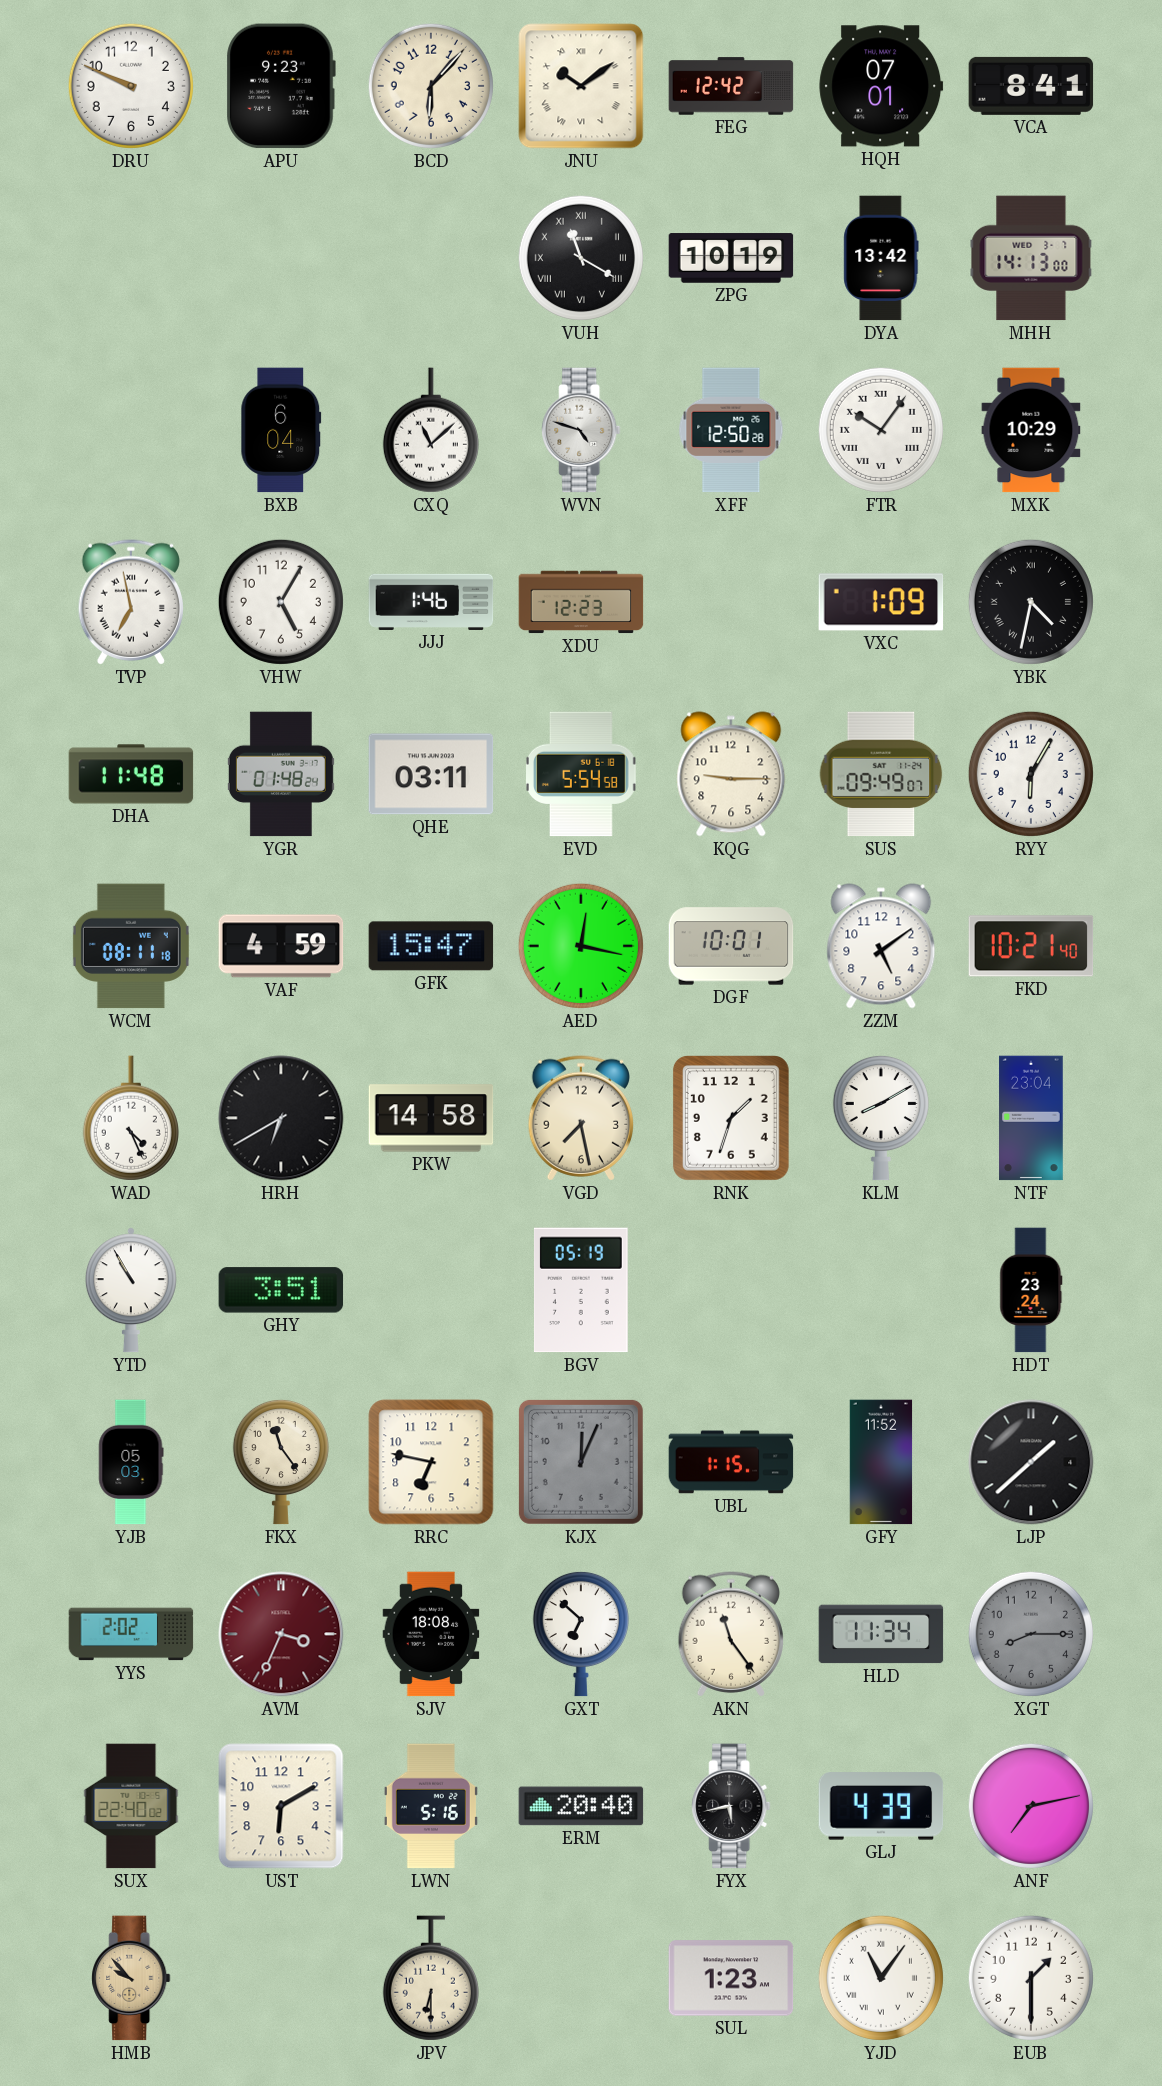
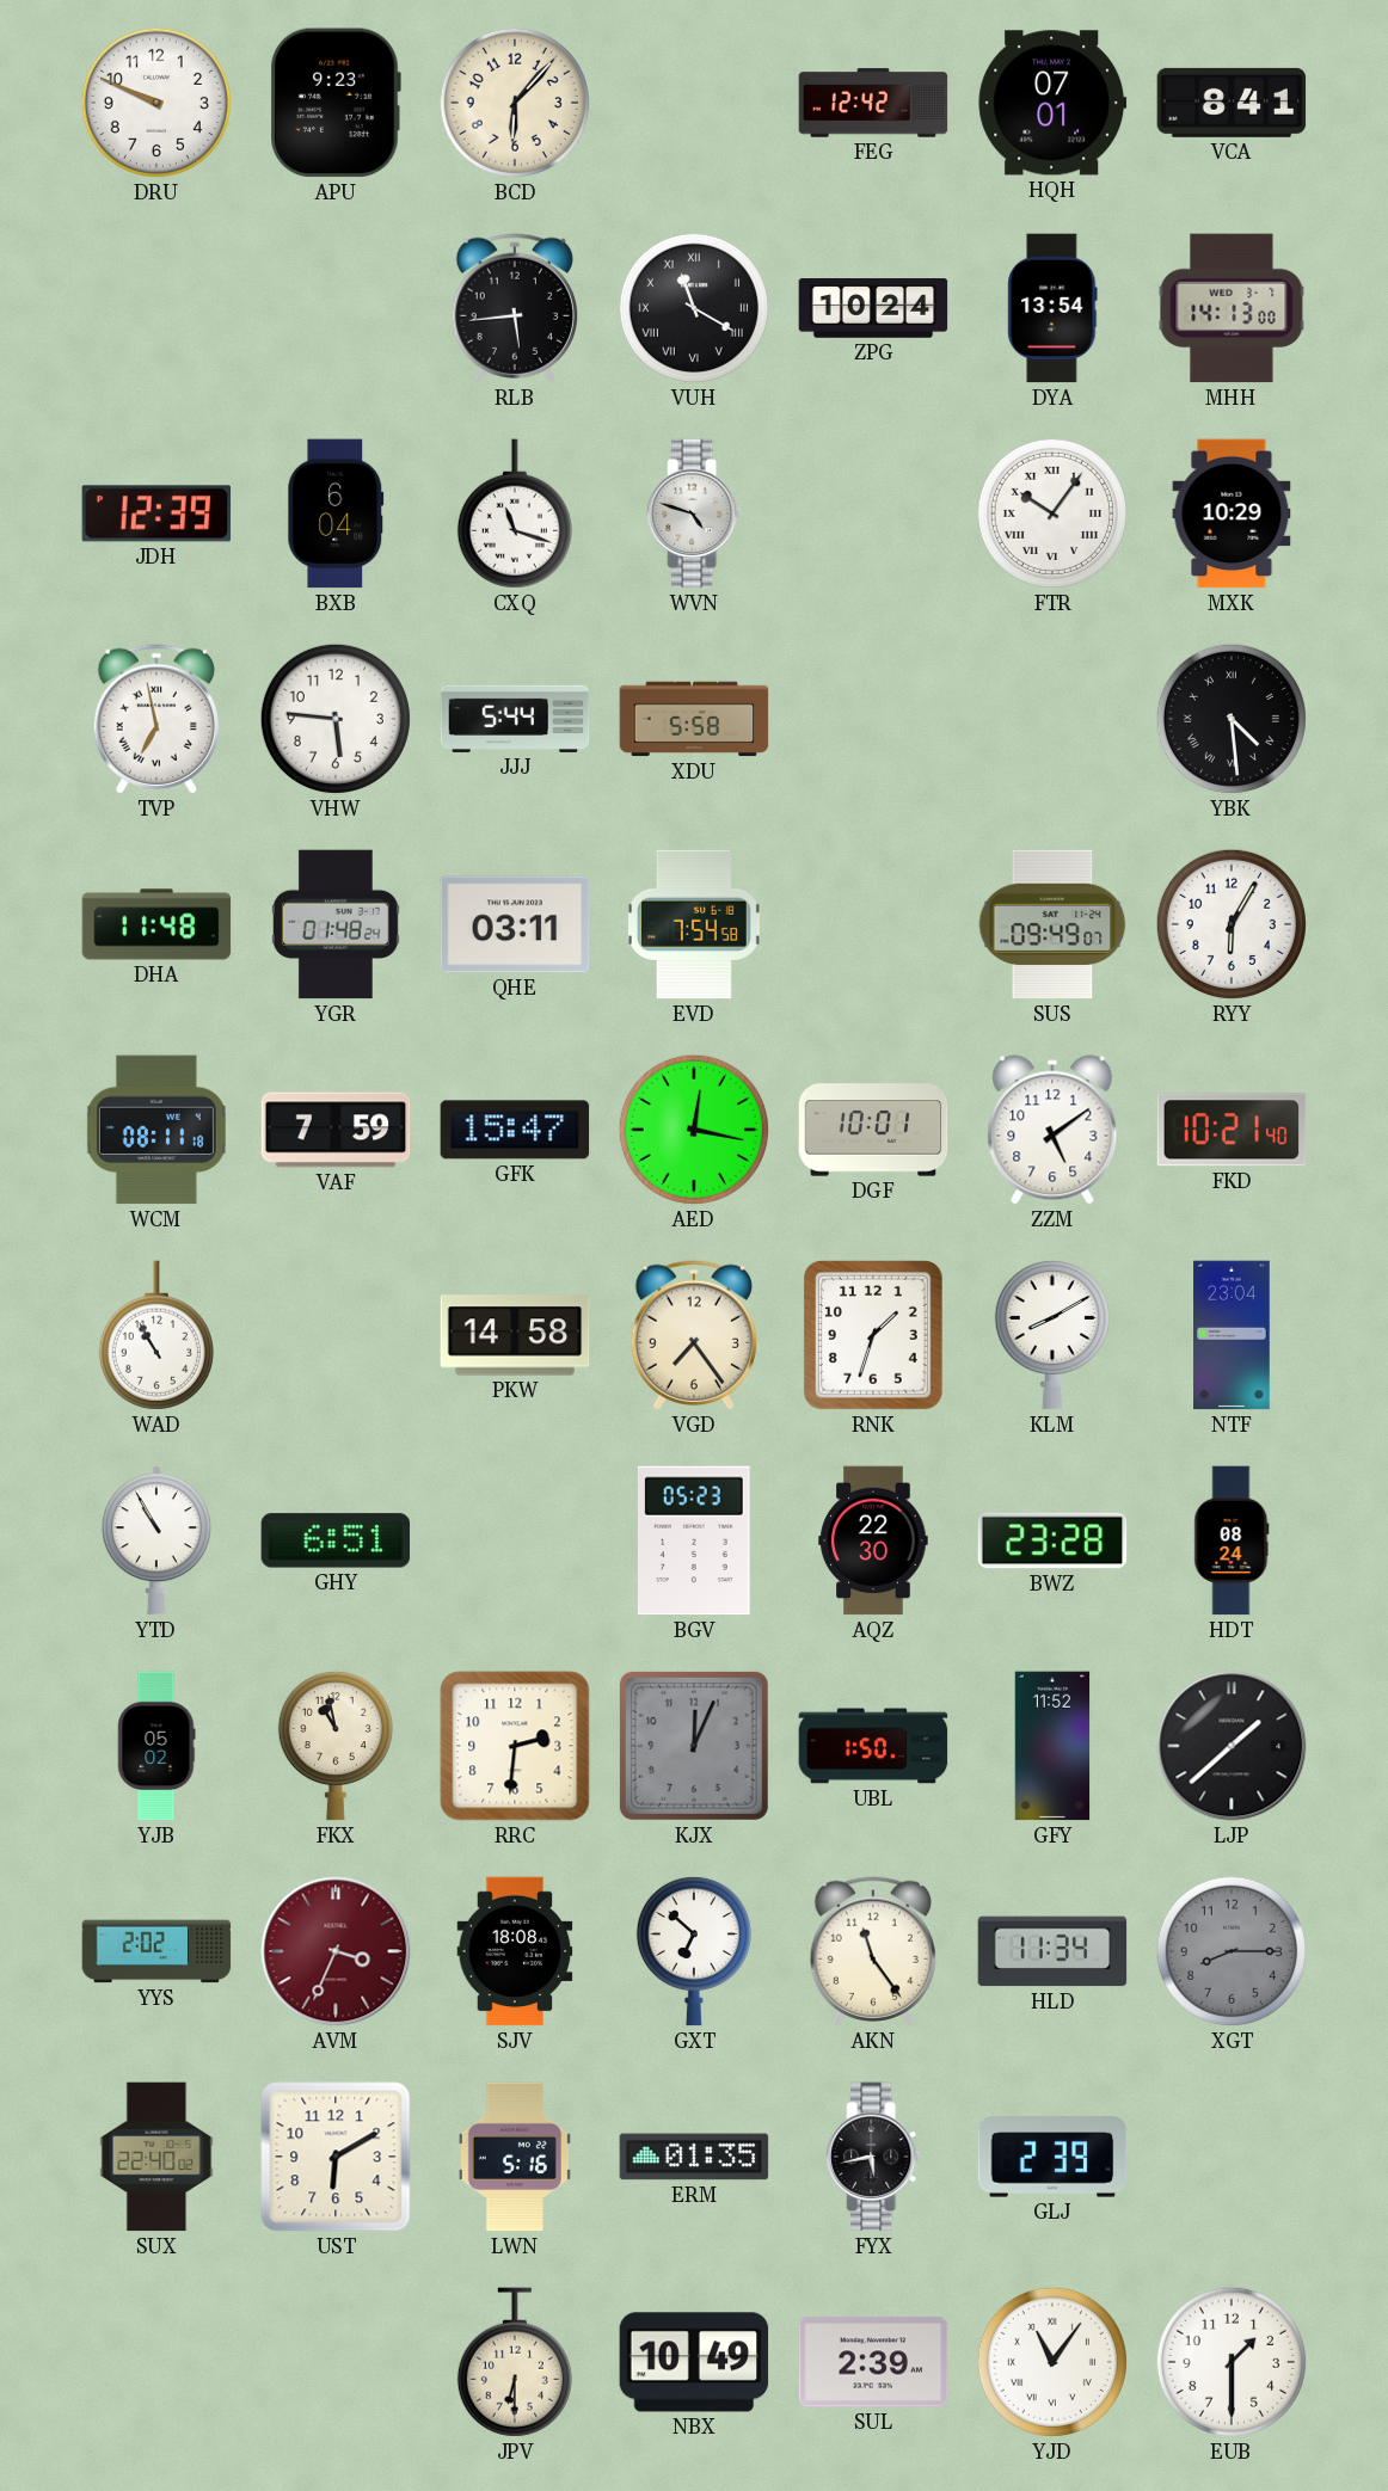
JNU: 10:09 -> none (581, 86)
RLB: none -> 5:44 (514, 308)
ZPG: 10:19 -> 10:24 (873, 308)
DYA: 13:42 -> 13:54 (1052, 308)
JDH: none -> 12:39 (156, 513)
CXQ: 11:08 -> 11:18 (515, 513)
XFF: 12:50 -> none (731, 430)
VHW: 5:05 -> 5:46 (336, 719)
JJJ: 1:46 -> 5:44 (515, 719)
XDU: 12:23 -> 5:58 (694, 719)
VXC: 1:09 -> none (881, 602)
YBK: 4:32 -> 4:29 (1232, 719)
EVD: 5:54 -> 7:54 (695, 924)
KQG: 9:15 -> none (731, 774)
VAF: 4:59 -> 7:59 (336, 1130)
WAD: 4:26 -> 10:55 (156, 1335)
HRH: 6:40 -> none (281, 1118)
VGD: 7:28 -> 7:24 (693, 1335)
GHY: 3:51 -> 6:51 (336, 1540)
BGV: 05:19 -> 05:23 (694, 1540)
AQZ: none -> 22:30 (873, 1540)
BWZ: none -> 23:28 (1052, 1540)
HDT: 23:24 -> 08:24 (1232, 1540)
YJB: 05:03 -> 05:02 (156, 1746)
FKX: 11:24 -> 10:58 (336, 1746)
RRC: 6:47 -> 2:31 (515, 1746)
UBL: 1:15 -> 1:50 (873, 1746)
ERM: 20:40 -> 01:35 (694, 2157)
GLJ: 4:39 -> 2:39 (1052, 2157)
ANF: 7:13 -> none (1031, 1806)
HMB: 9:53 -> none (131, 1978)
NBX: none -> 10:49 (694, 2362)
SUL: 1:23 -> 2:39 (873, 2362)
